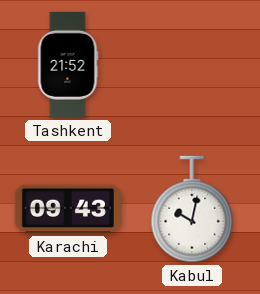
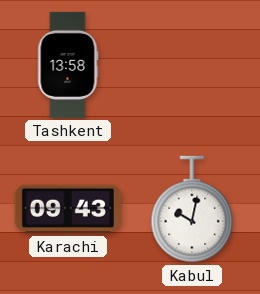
Tashkent: 21:52 -> 13:58 (68, 65)
